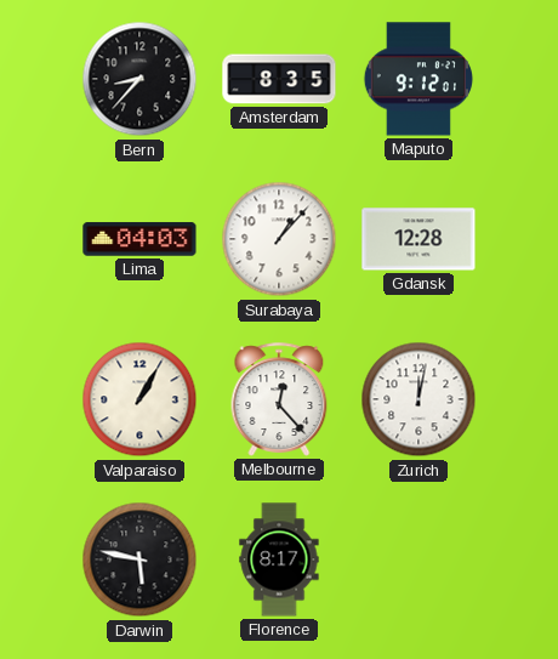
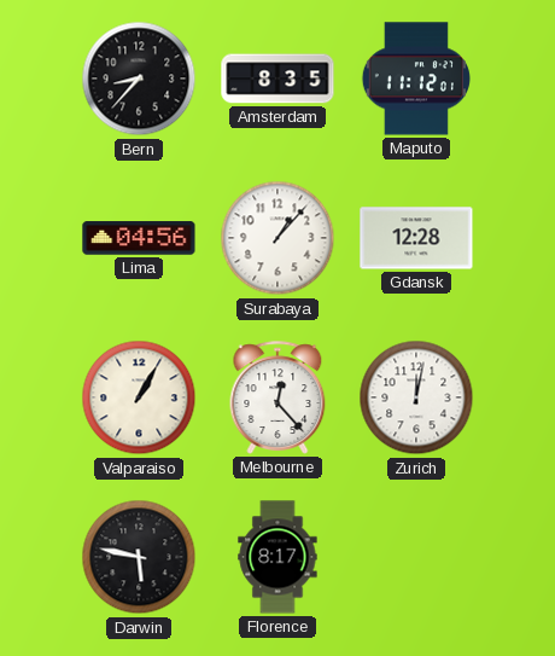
Maputo: 9:12 -> 11:12 (416, 79)
Lima: 04:03 -> 04:56 (139, 238)
